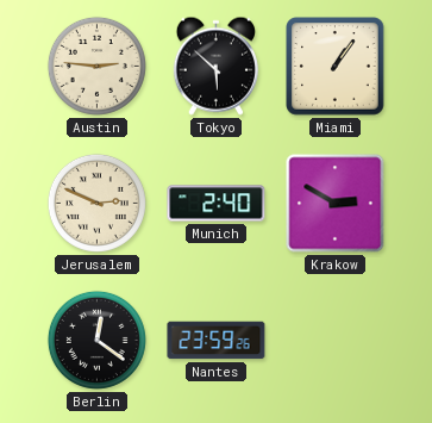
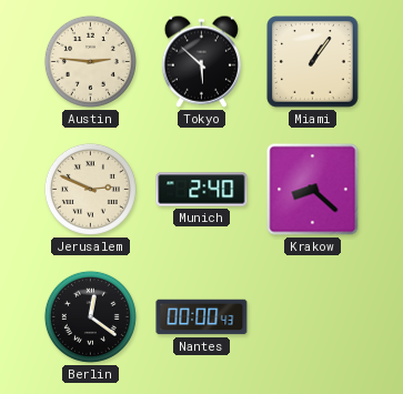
Krakow: 2:50 -> 8:22 (313, 190)
Nantes: 23:59 -> 00:00 (202, 317)
